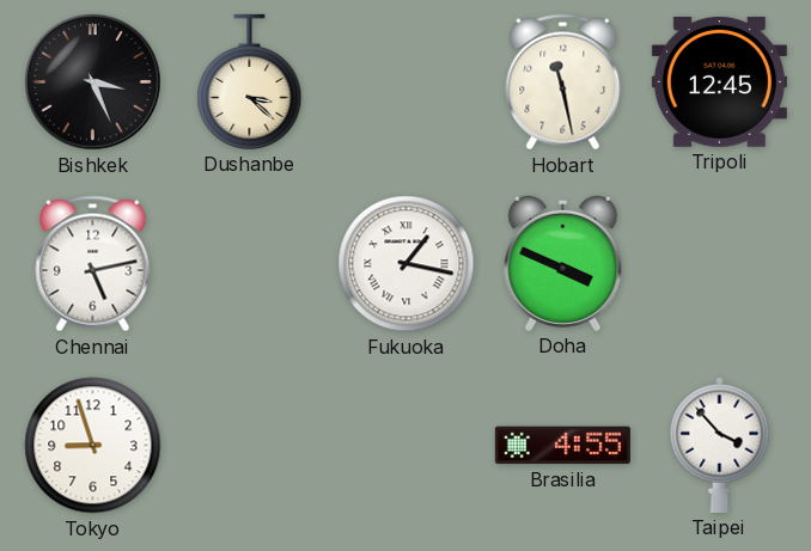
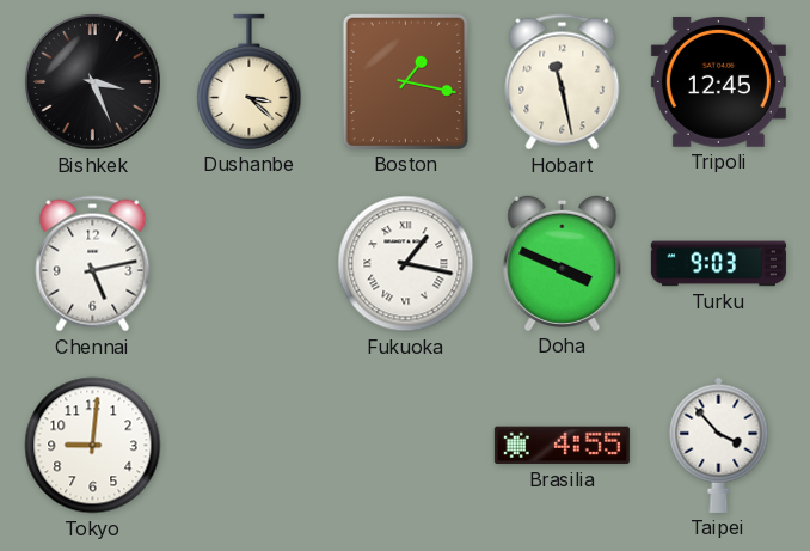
Boston: none -> 1:17 (405, 81)
Turku: none -> 9:03 (718, 264)
Tokyo: 8:57 -> 9:01 (93, 446)
